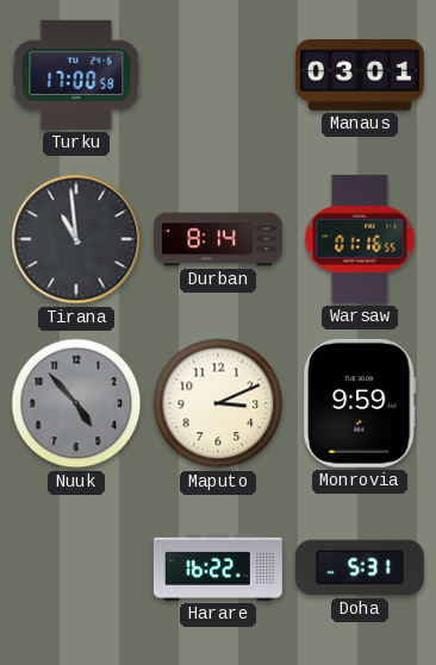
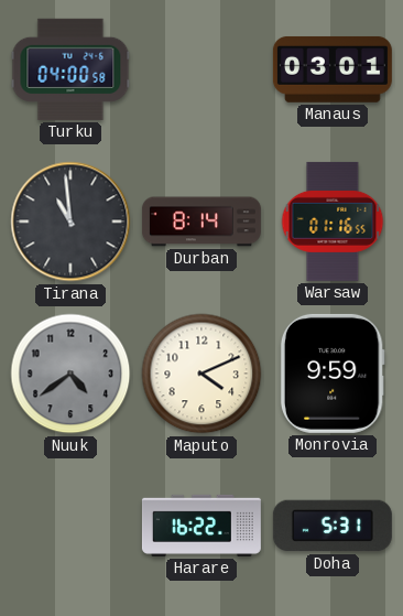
Turku: 17:00 -> 04:00 (70, 69)
Nuuk: 4:53 -> 4:39 (70, 374)
Maputo: 3:11 -> 4:11 (201, 374)
